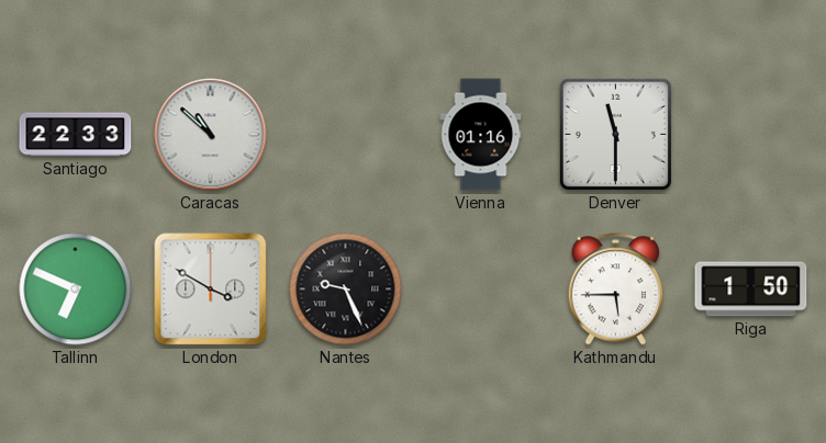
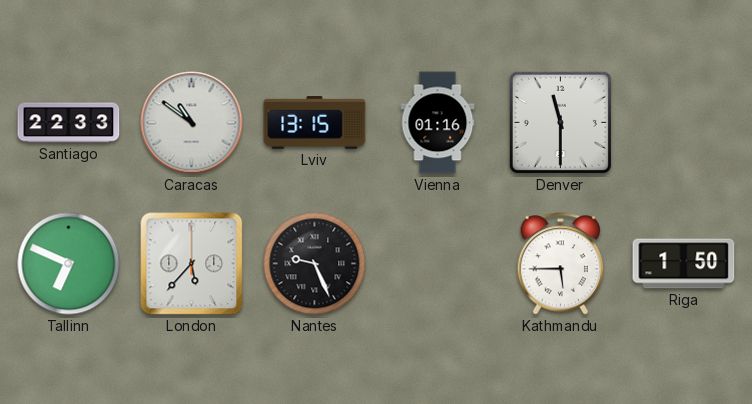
Caracas: 10:52 -> 10:51 (192, 123)
Lviv: none -> 13:15 (315, 123)
London: 3:50 -> 5:37 (192, 264)
